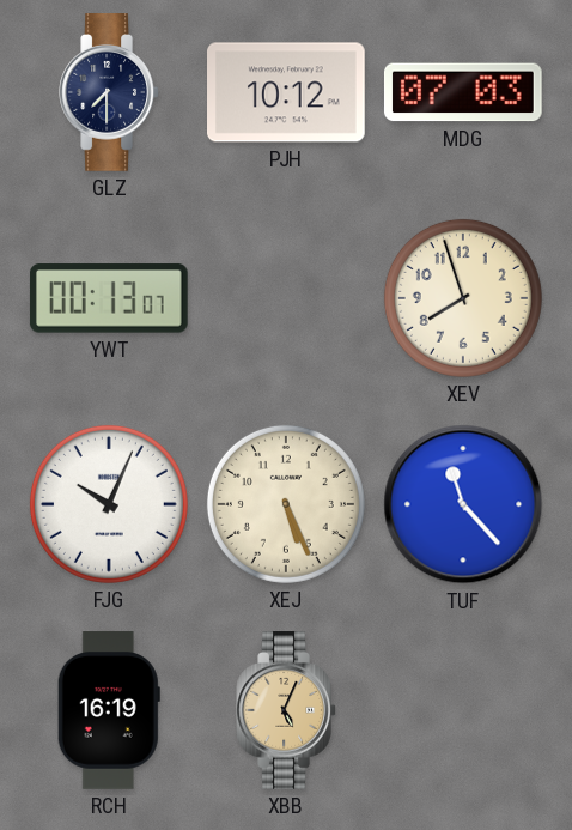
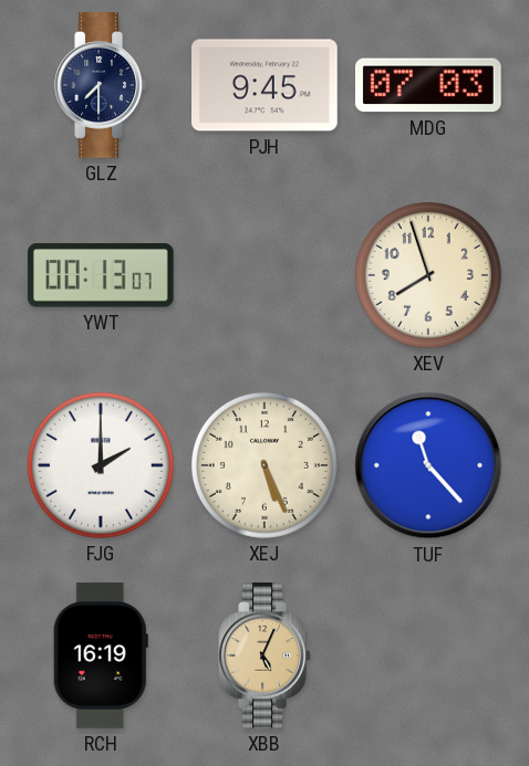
PJH: 10:12 -> 9:45 (266, 85)
FJG: 10:04 -> 2:00 (101, 465)
